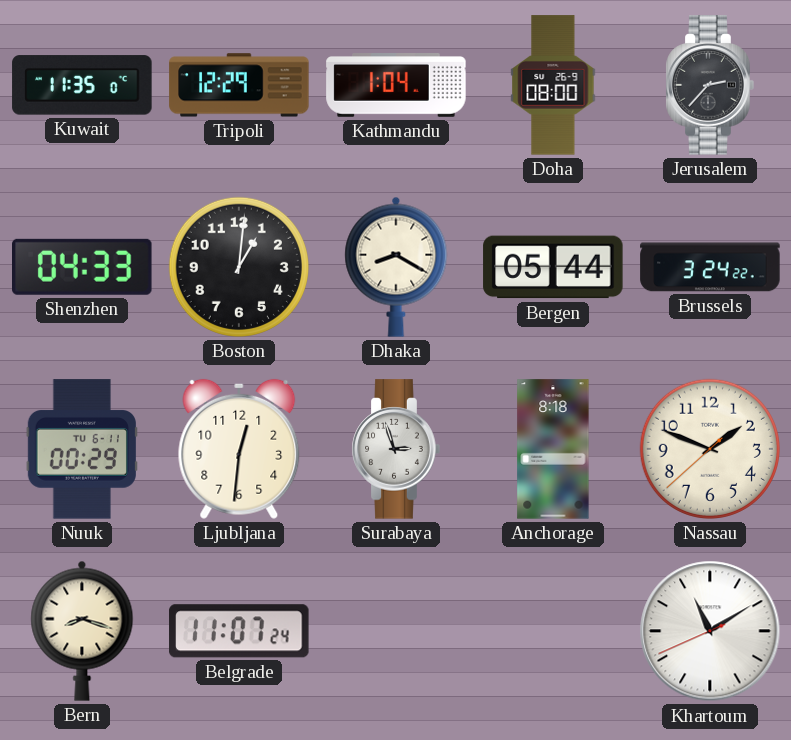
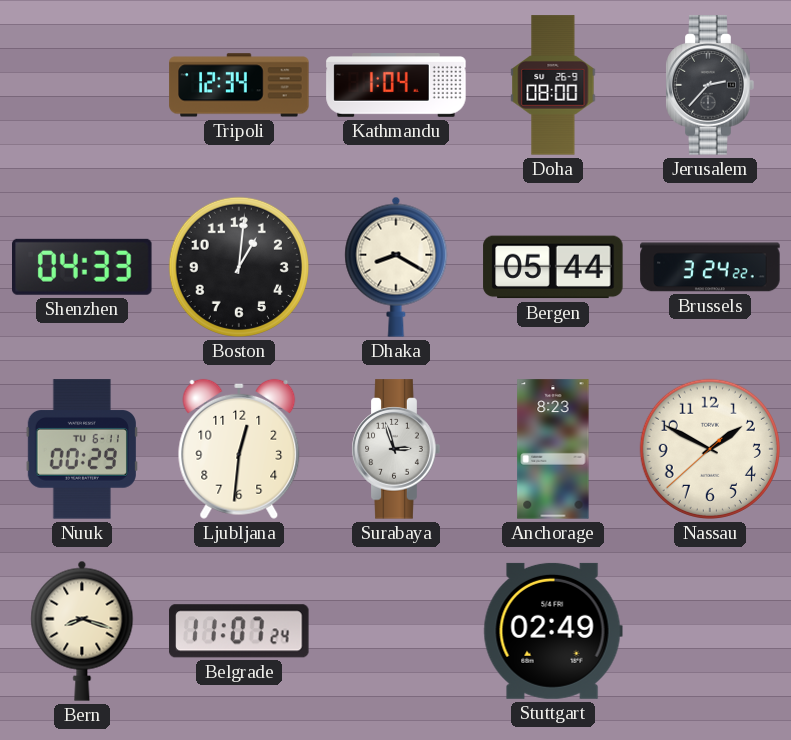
Kuwait: 11:35 -> none (82, 85)
Tripoli: 12:29 -> 12:34 (239, 85)
Anchorage: 8:18 -> 8:23 (553, 449)
Nassau: 1:48 -> 1:49 (710, 449)
Stuttgart: none -> 02:49 (553, 631)
Khartoum: 11:09 -> none (710, 631)
